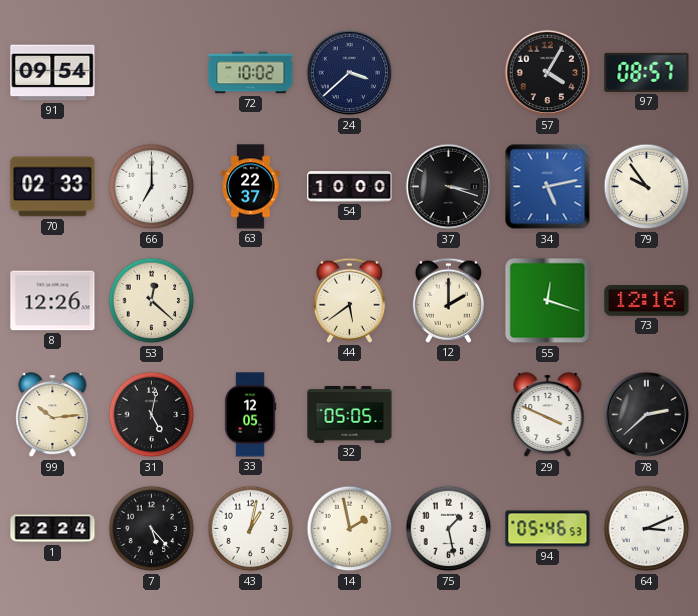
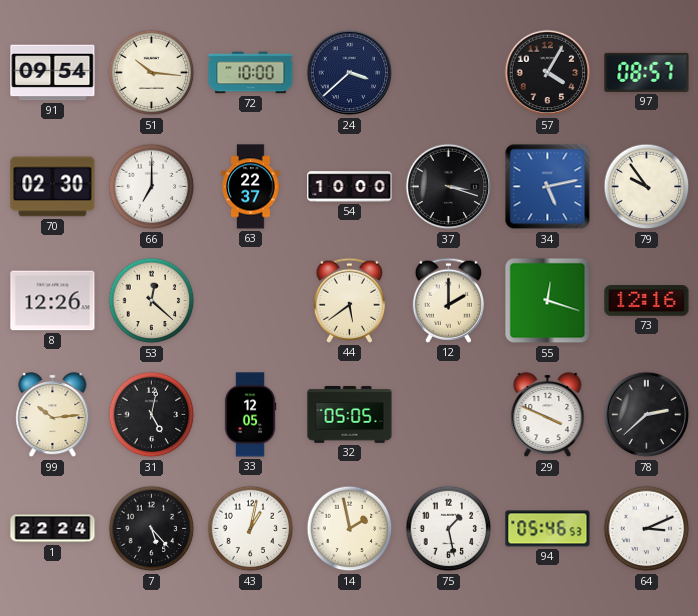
51: none -> 10:16 (152, 73)
72: 10:02 -> 10:00 (251, 73)
70: 02:33 -> 02:30 (53, 187)
